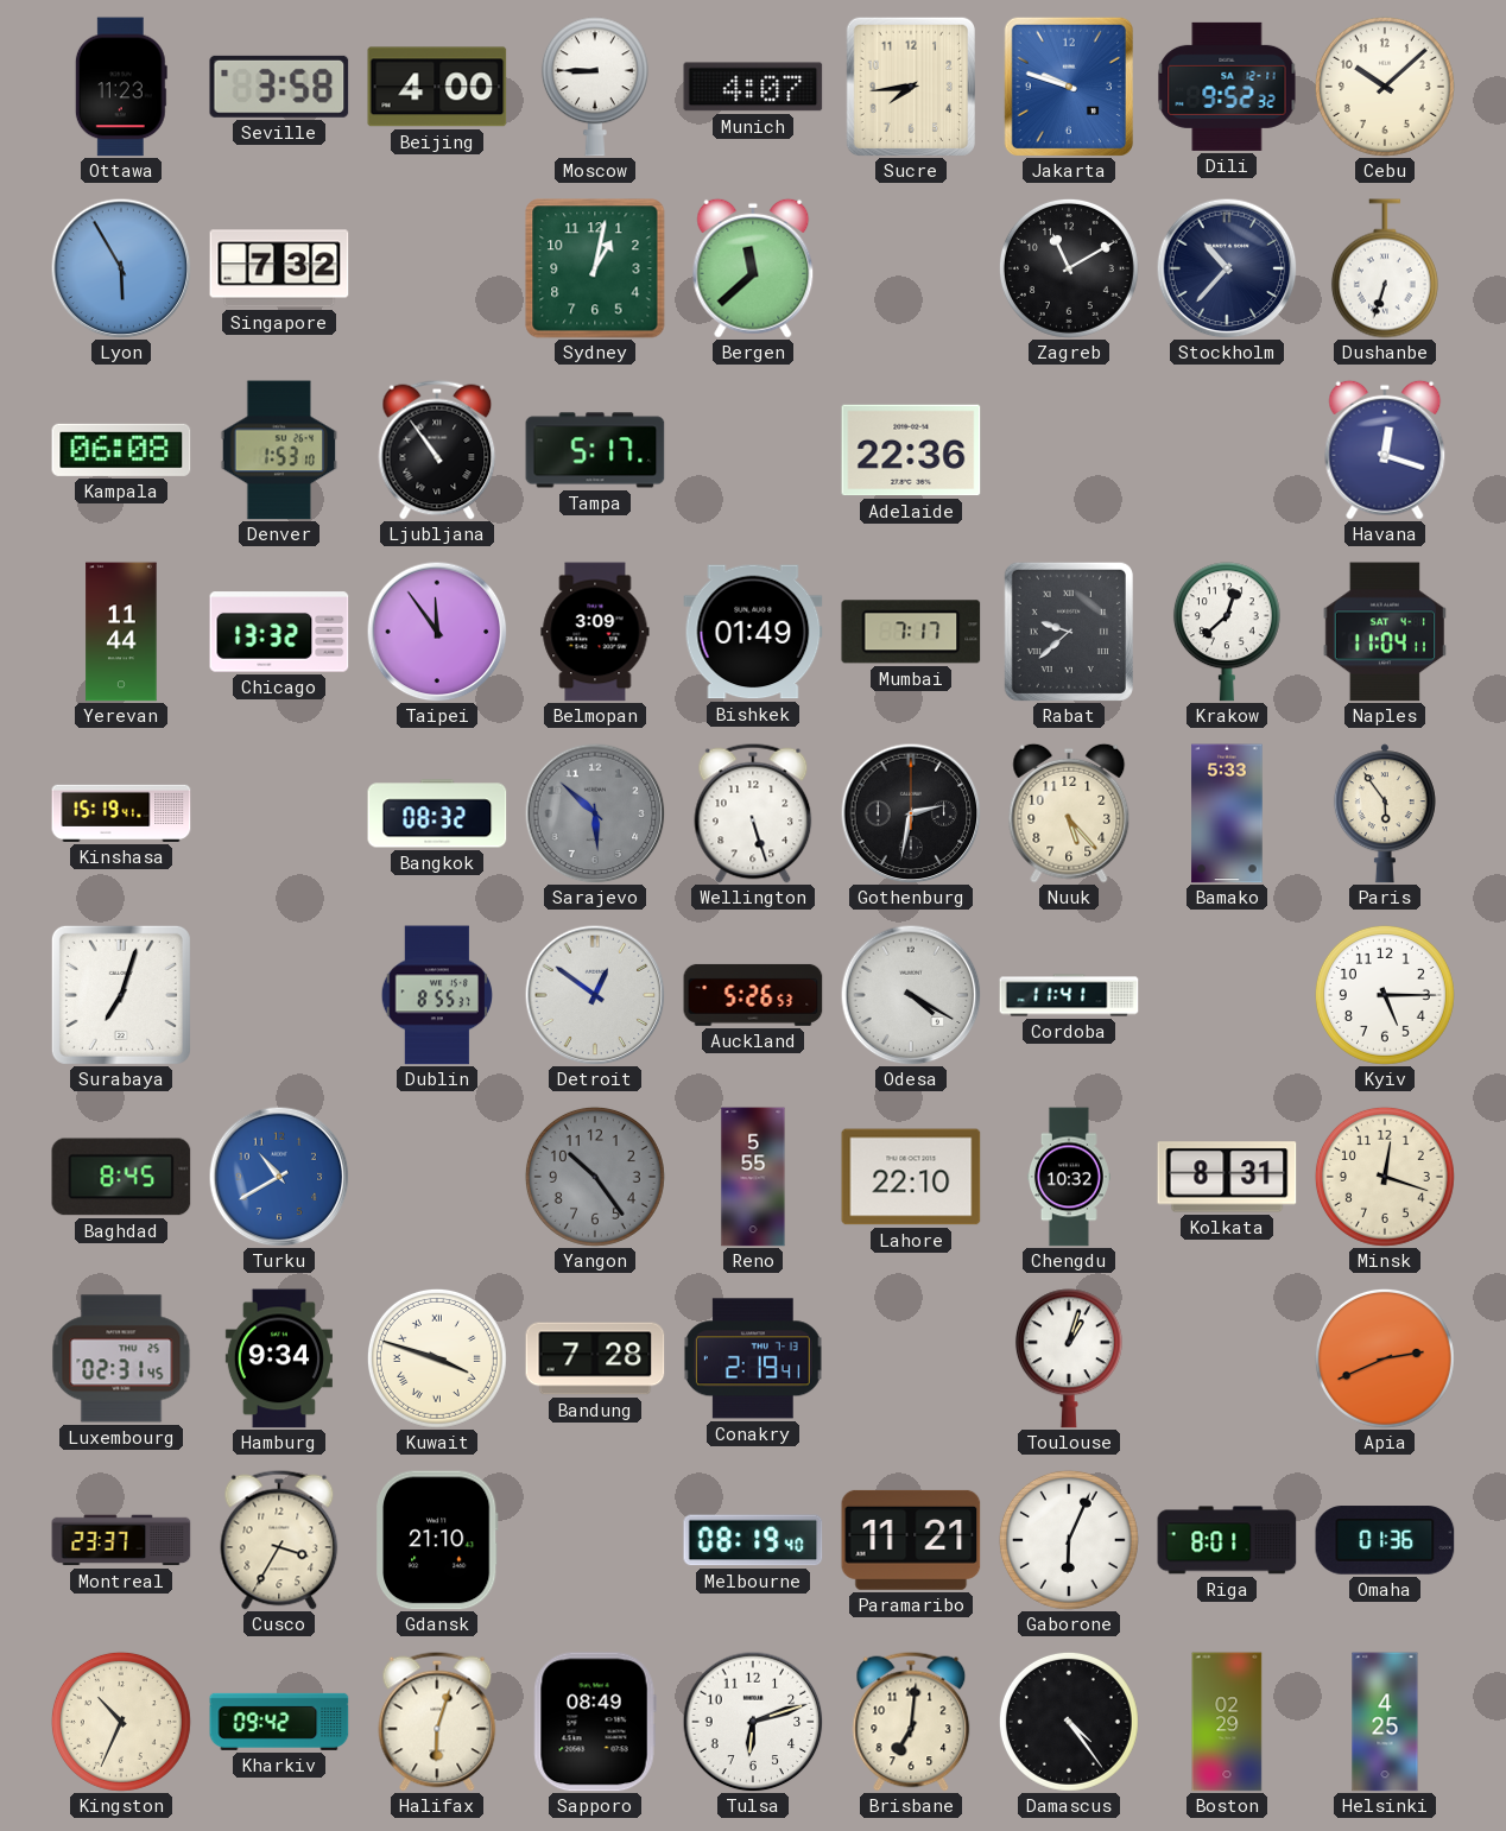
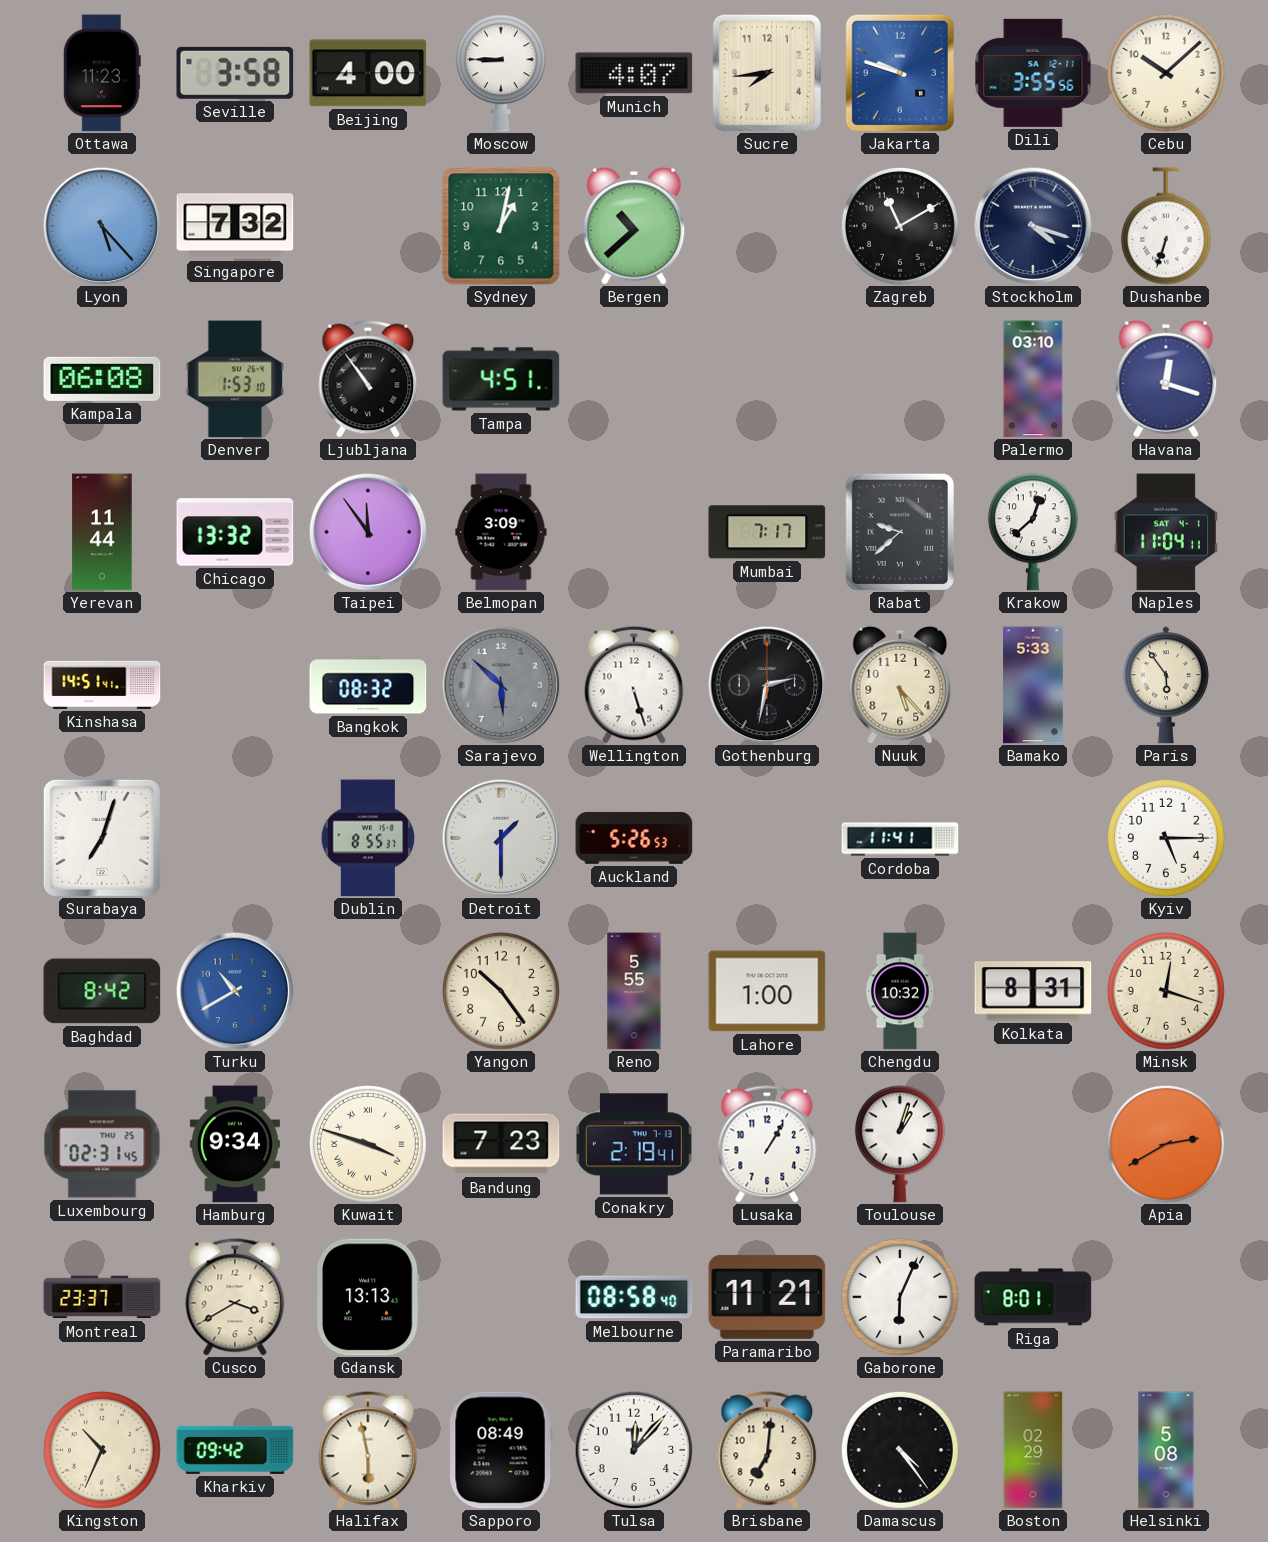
Dili: 9:52 -> 3:55 (1033, 73)
Lyon: 5:55 -> 5:23 (102, 226)
Bergen: 11:38 -> 10:38 (634, 226)
Stockholm: 10:37 -> 4:18 (1033, 226)
Tampa: 5:17 -> 4:51 (501, 379)
Adelaide: 22:36 -> none (911, 450)
Palermo: none -> 03:10 (1033, 379)
Bishkek: 01:49 -> none (753, 632)
Kinshasa: 15:19 -> 14:51 (102, 685)
Detroit: 12:51 -> 1:30 (501, 838)
Odesa: 4:20 -> none (911, 995)
Baghdad: 8:45 -> 8:42 (102, 991)
Yangon dial: grey -> cream (501, 991)
Lahore: 22:10 -> 1:00 (767, 991)
Bandung: 7:28 -> 7:23 (501, 1144)
Lusaka: none -> 1:05 (767, 1144)
Apia: 2:41 -> 2:40 (1166, 1144)
Cusco: 3:35 -> 3:40 (235, 1297)
Gdansk: 21:10 -> 13:13 (369, 1297)
Melbourne: 08:19 -> 08:58 (634, 1297)
Omaha: 01:36 -> none (1385, 1540)
Halifax: 6:03 -> 5:58 (368, 1450)
Tulsa: 6:12 -> 12:07 (634, 1450)
Helsinki: 4:25 -> 5:08 (1166, 1450)
